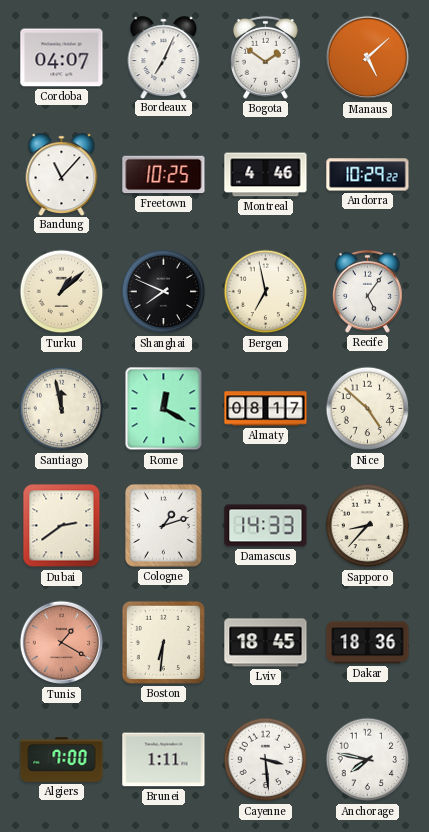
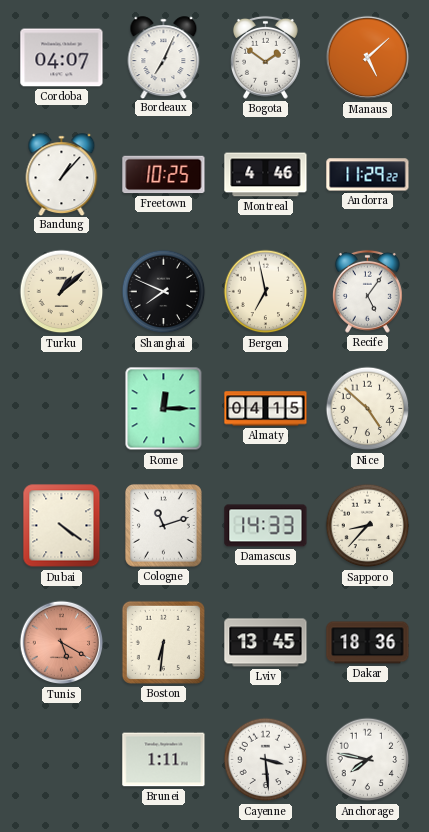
Bandung: 11:07 -> 1:07 (62, 174)
Andorra: 10:29 -> 11:29 (368, 175)
Santiago: 11:58 -> none (62, 409)
Rome: 12:20 -> 12:15 (164, 409)
Almaty: 08:17 -> 04:15 (266, 409)
Dubai: 2:39 -> 4:21 (62, 526)
Cologne: 1:12 -> 11:12 (164, 526)
Tunis: 1:20 -> 5:20 (62, 643)
Lviv: 18:45 -> 13:45 (266, 643)
Algiers: 7:00 -> none (62, 760)
